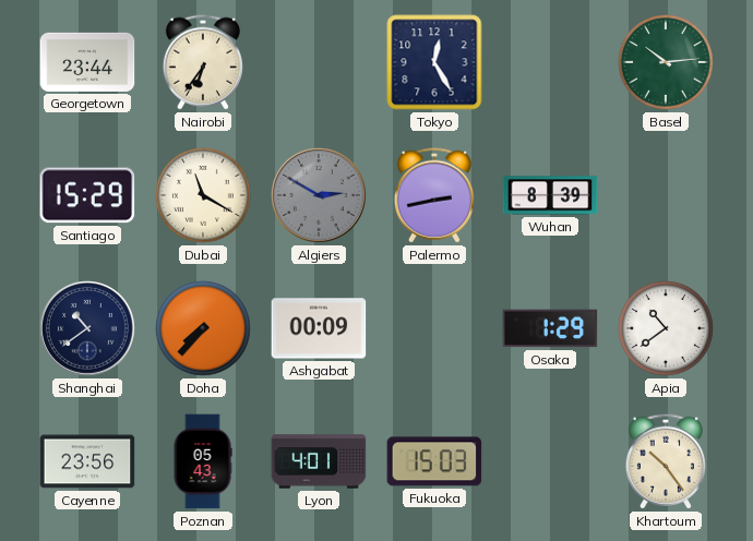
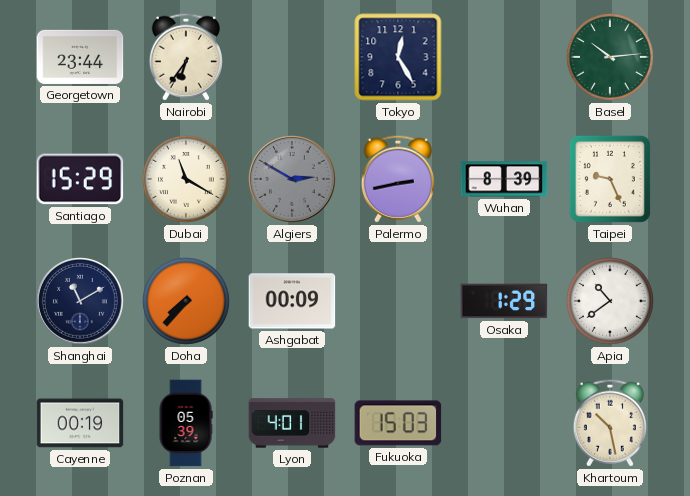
Taipei: none -> 9:26 (610, 179)
Shanghai: 10:39 -> 11:10 (81, 302)
Cayenne: 23:56 -> 00:19 (80, 423)
Poznan: 05:43 -> 05:39 (186, 423)
Khartoum: 10:24 -> 10:28 (610, 423)
